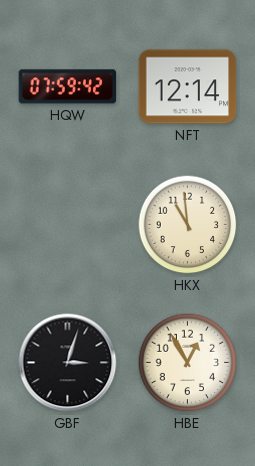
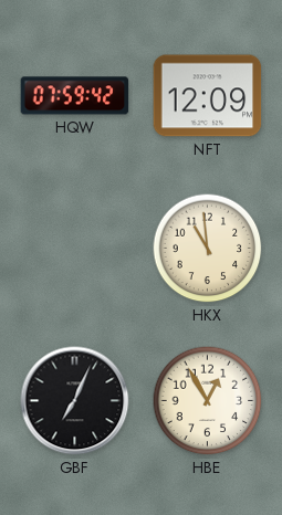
NFT: 12:14 -> 12:09 (208, 96)
GBF: 3:03 -> 7:04 (75, 401)
